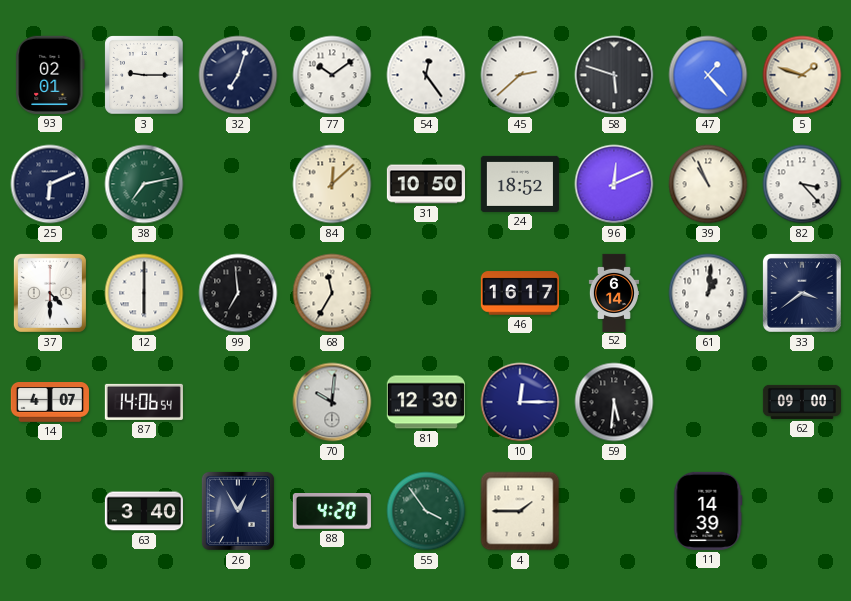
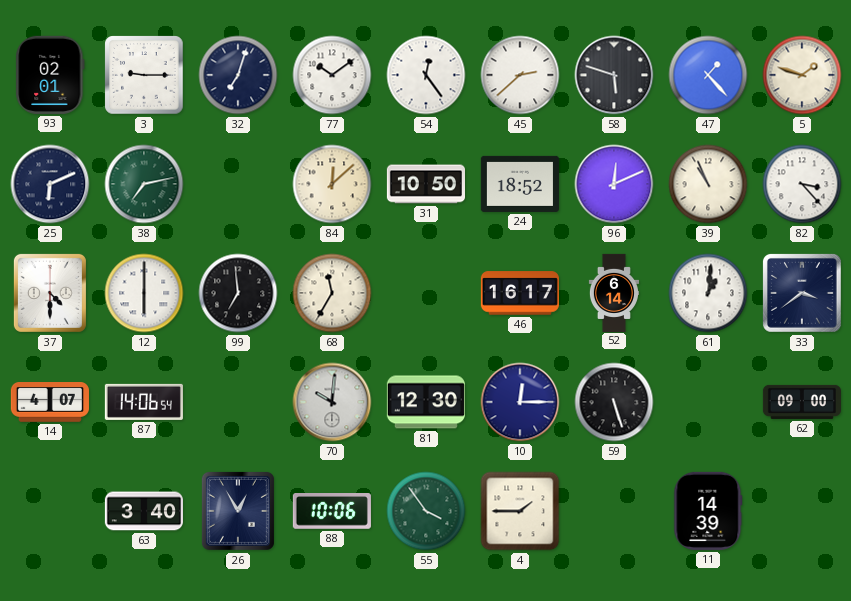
59: 5:31 -> 5:27 (614, 402)
88: 4:20 -> 10:06 (332, 512)
